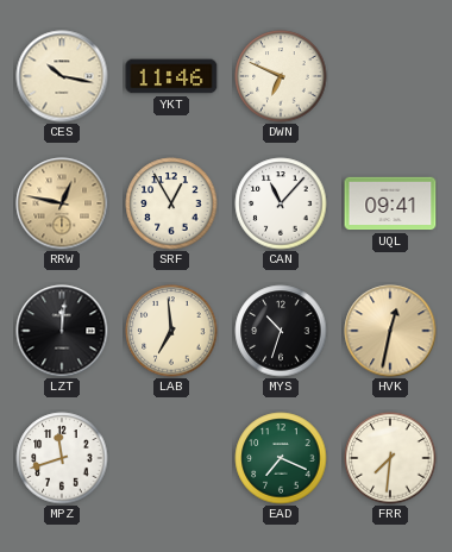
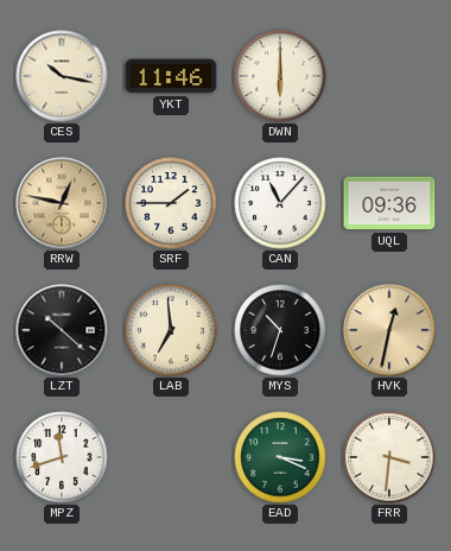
DWN: 6:49 -> 6:00 (280, 76)
SRF: 12:55 -> 1:45 (171, 203)
UQL: 09:41 -> 09:36 (389, 203)
LZT: 12:01 -> 10:22 (62, 330)
EAD: 7:19 -> 3:19 (280, 457)
FRR: 7:31 -> 3:31 (389, 457)
